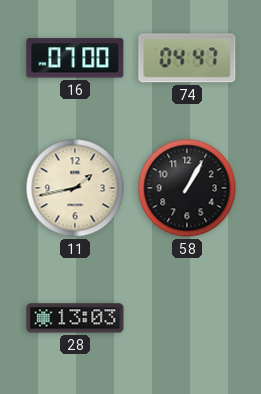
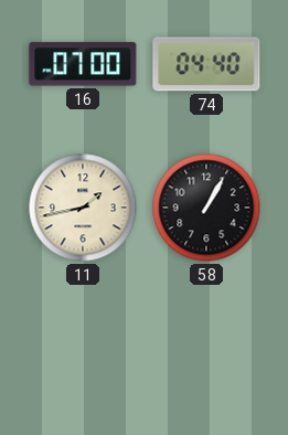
74: 04:47 -> 04:40 (206, 64)
28: 13:03 -> none (75, 318)
